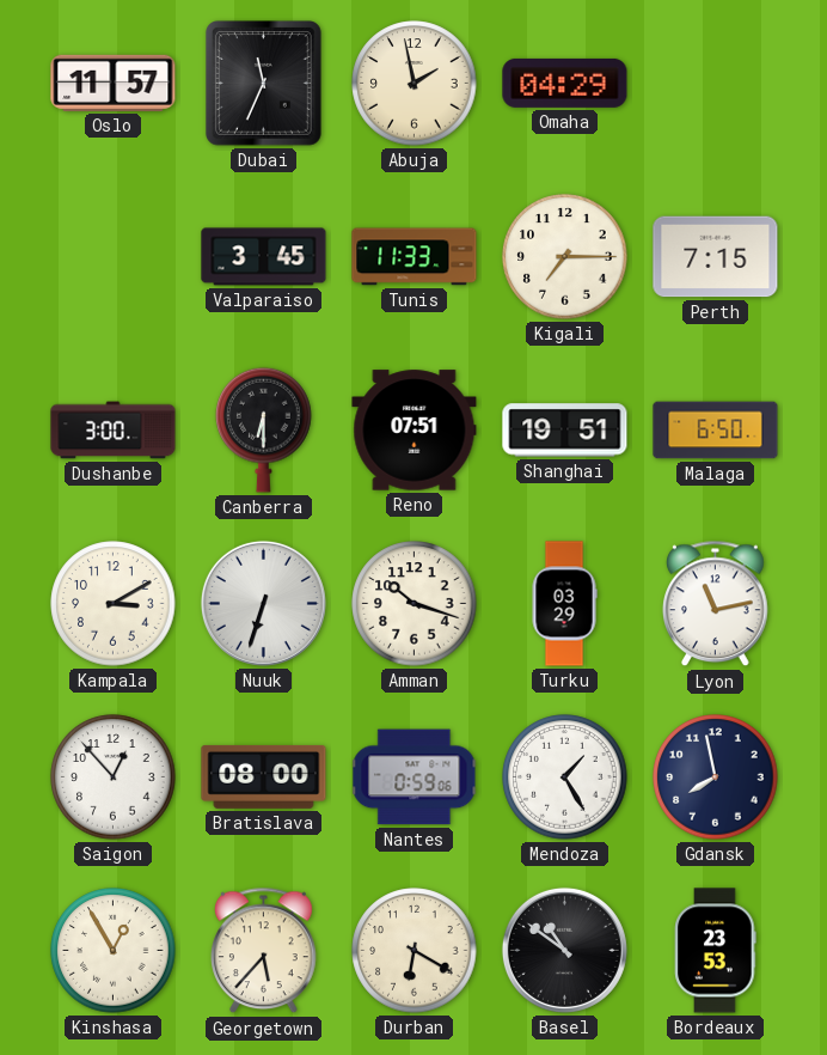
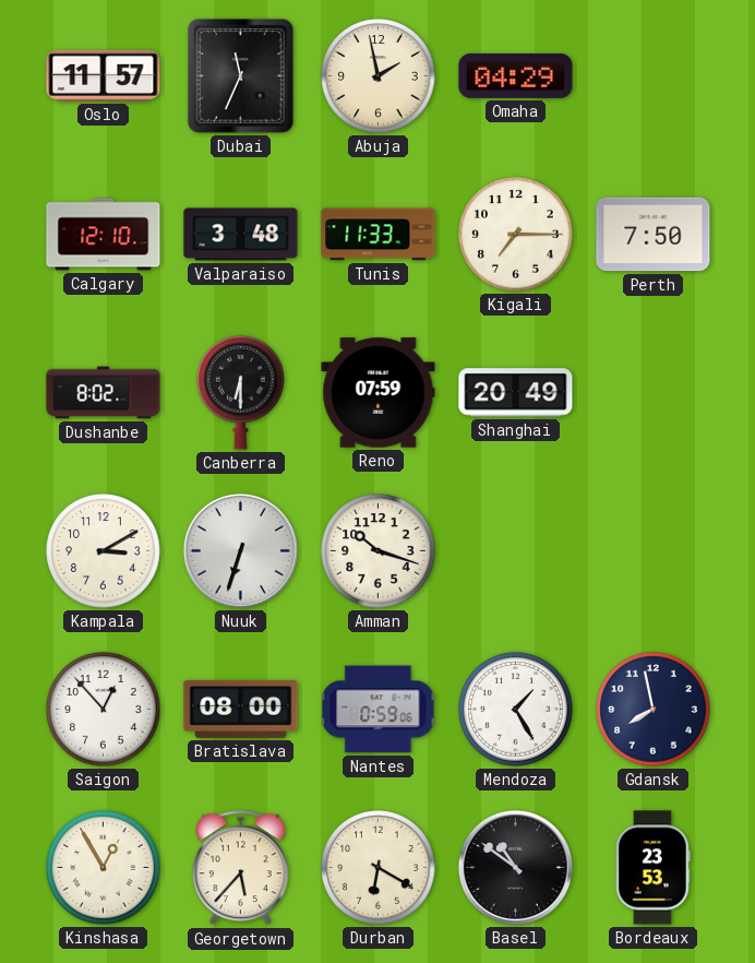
Calgary: none -> 12:10 (104, 235)
Valparaiso: 3:45 -> 3:48 (241, 235)
Perth: 7:15 -> 7:50 (654, 235)
Dushanbe: 3:00 -> 8:02 (104, 393)
Reno: 07:51 -> 07:59 (379, 393)
Shanghai: 19:51 -> 20:49 (516, 393)
Malaga: 6:50 -> none (716, 431)
Turku: 03:29 -> none (564, 604)
Lyon: 11:13 -> none (716, 604)
